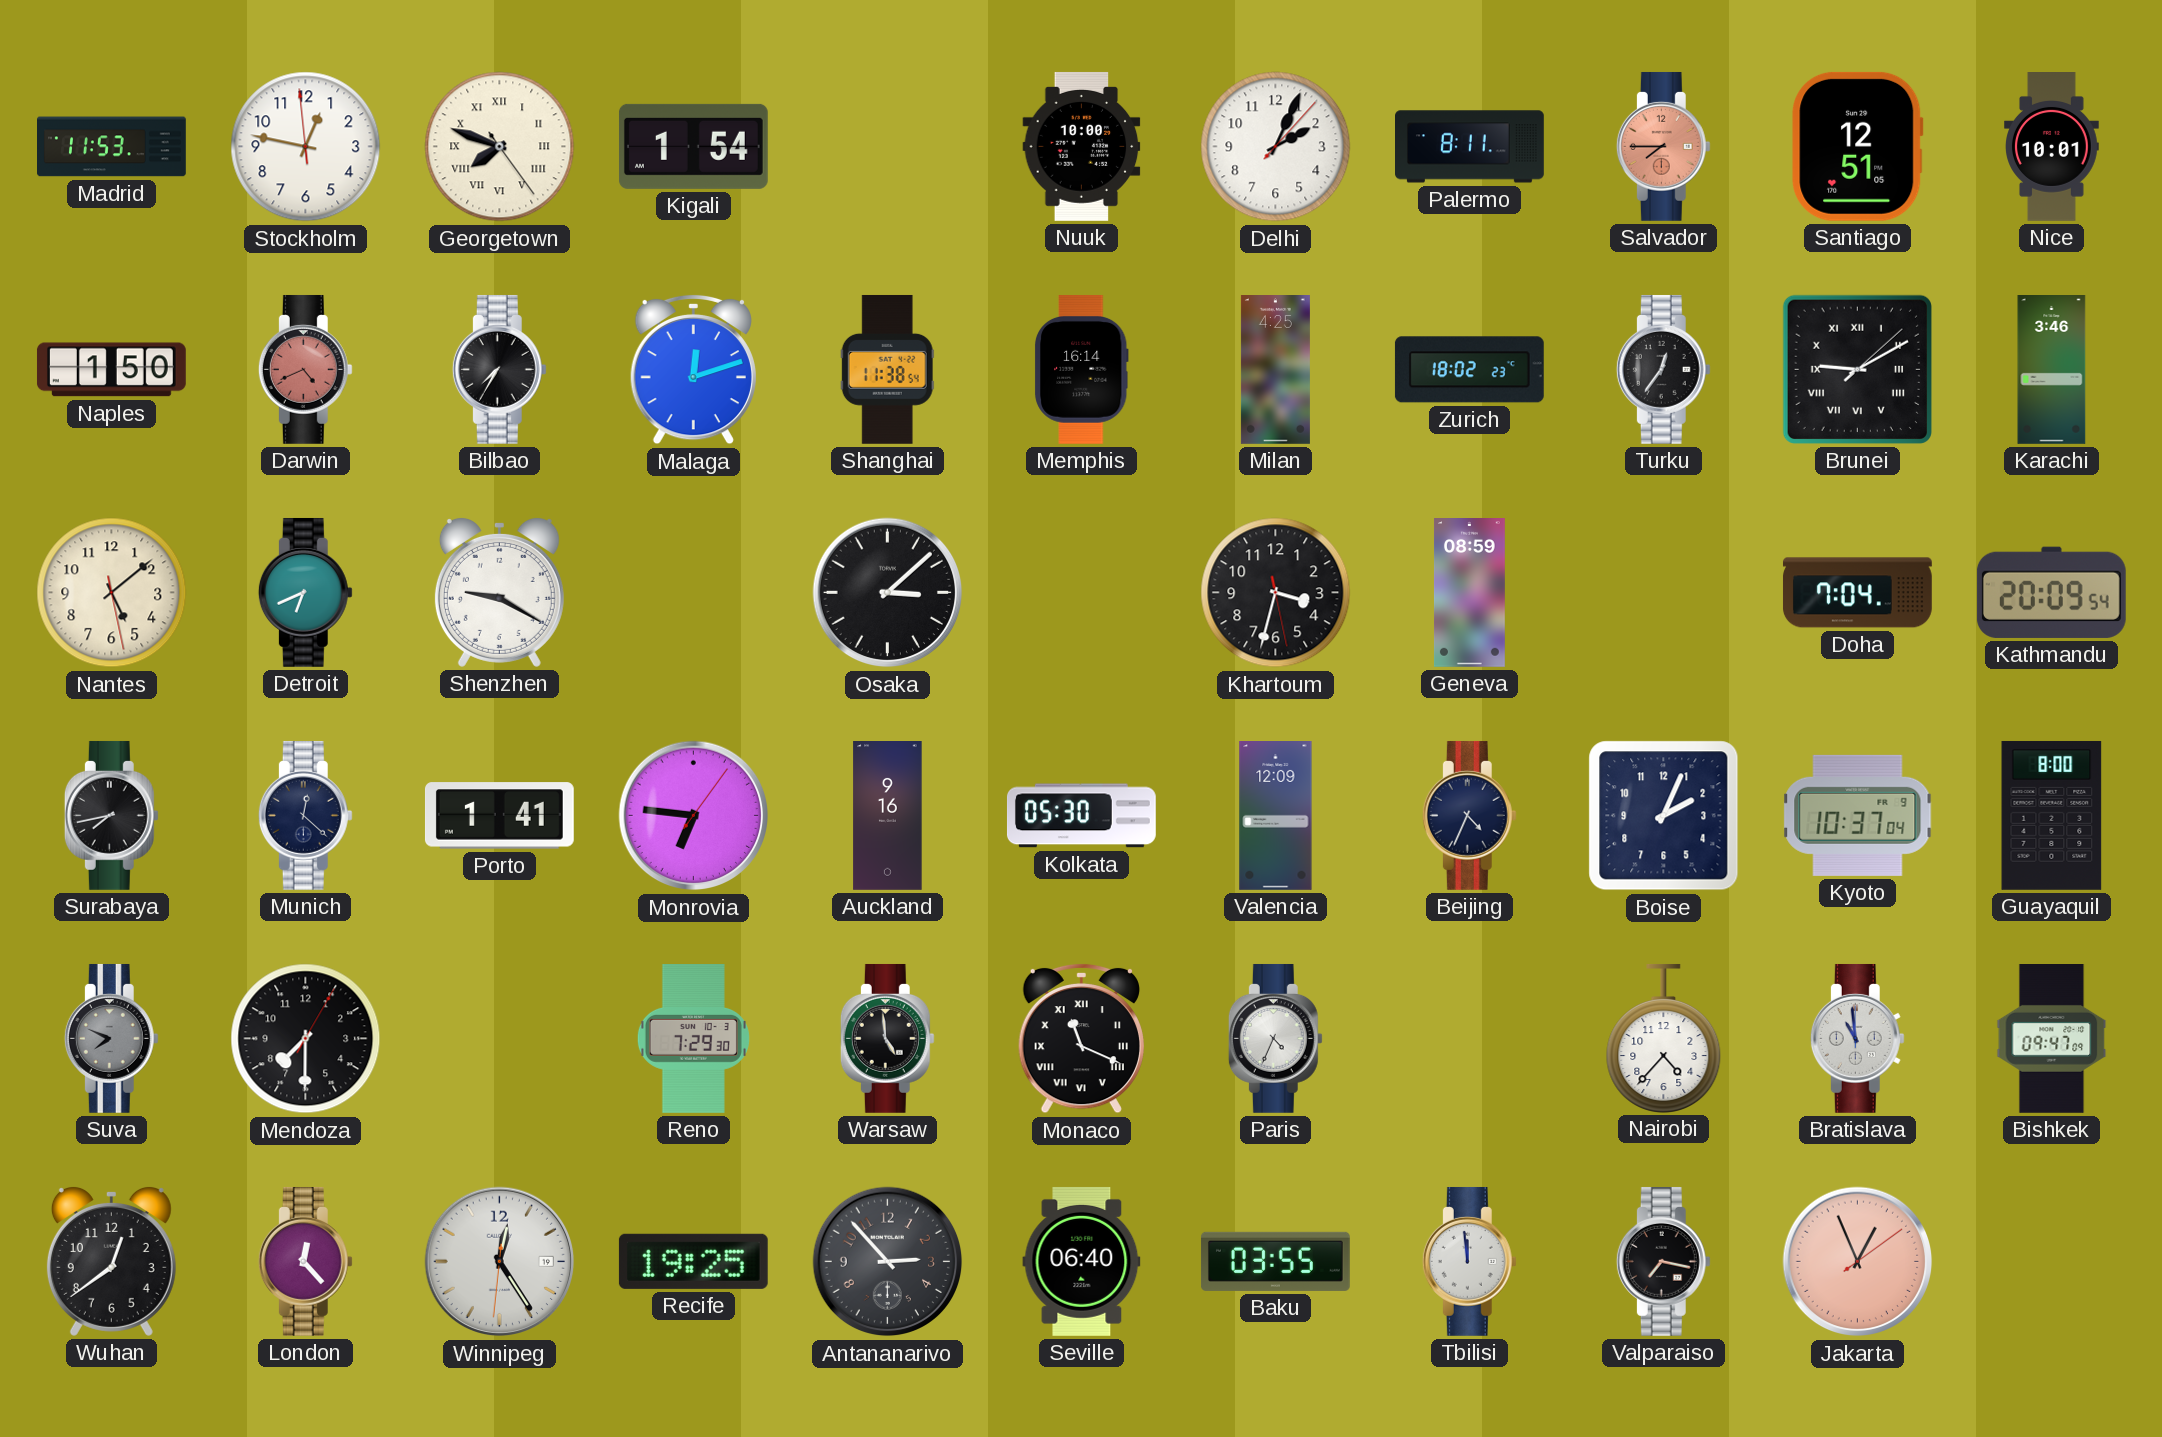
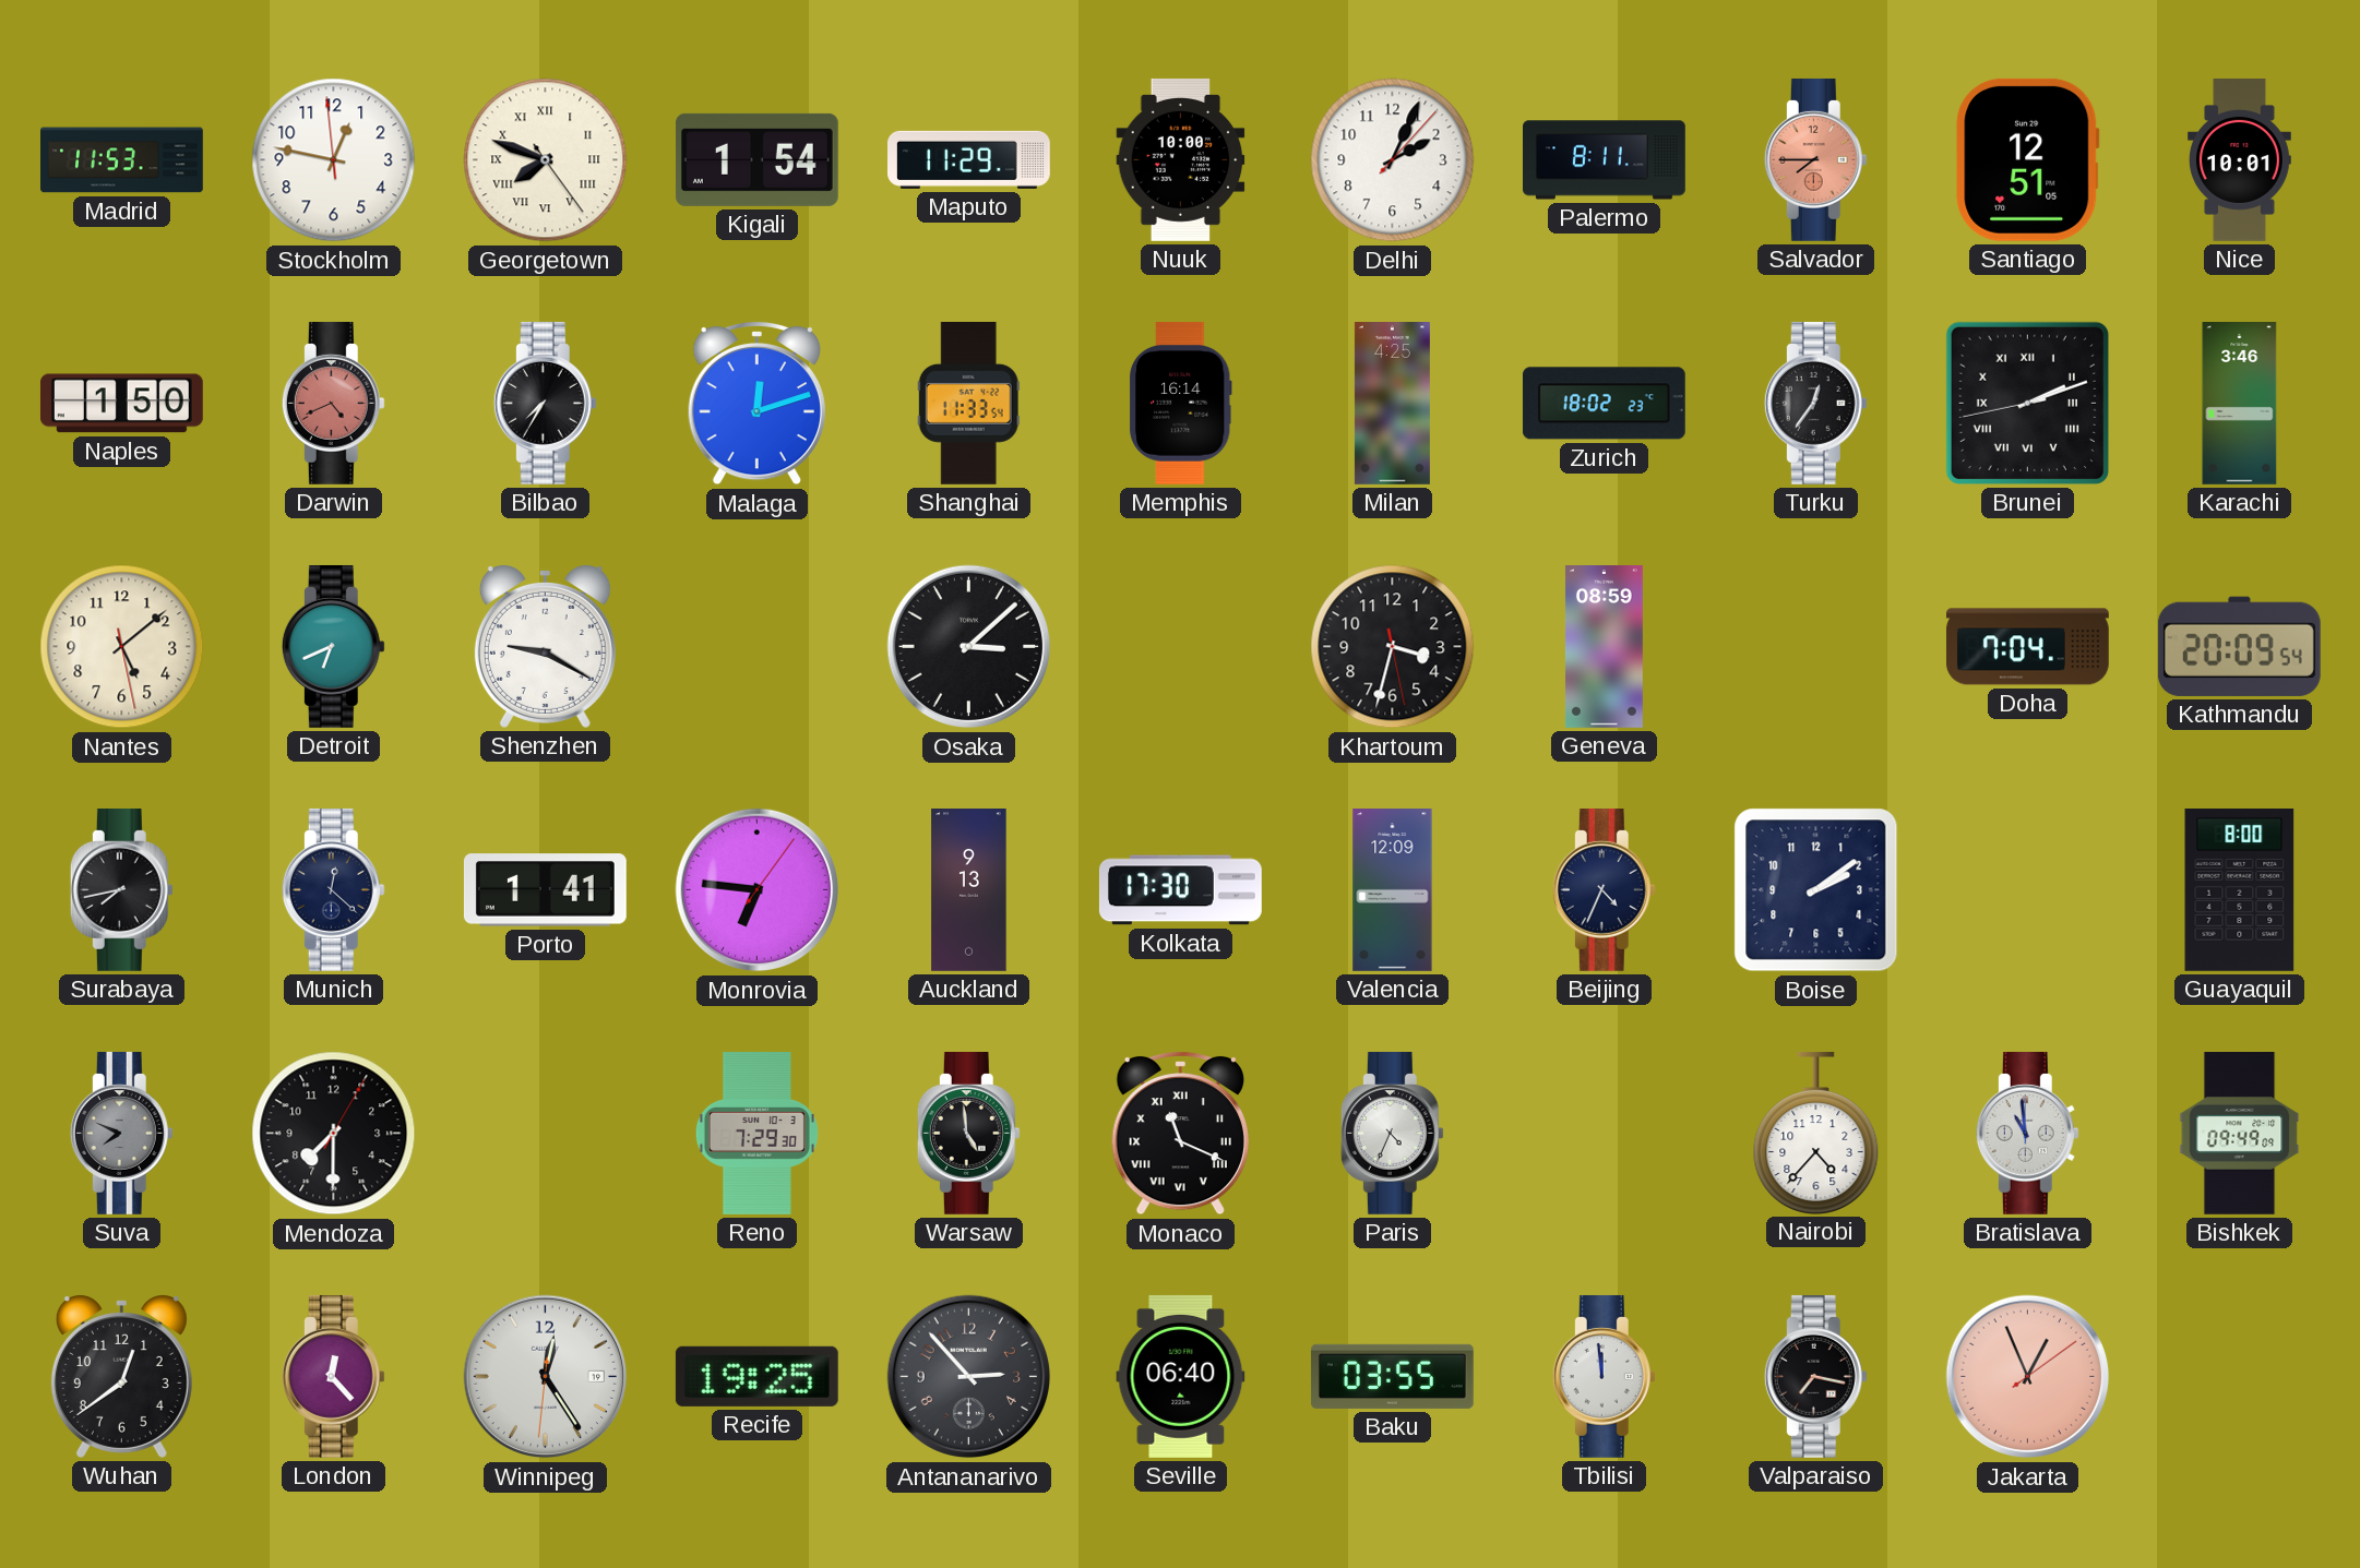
Maputo: none -> 11:29 (969, 159)
Shanghai: 11:38 -> 11:33 (968, 403)
Brunei: 9:10 -> 2:11 (2027, 403)
Auckland: 9:16 -> 9:13 (969, 890)
Kolkata: 05:30 -> 17:30 (1180, 890)
Boise: 2:04 -> 2:09 (1816, 890)
Kyoto: 10:37 -> none (1858, 815)
Bishkek: 09:47 -> 09:49 (2240, 1134)
